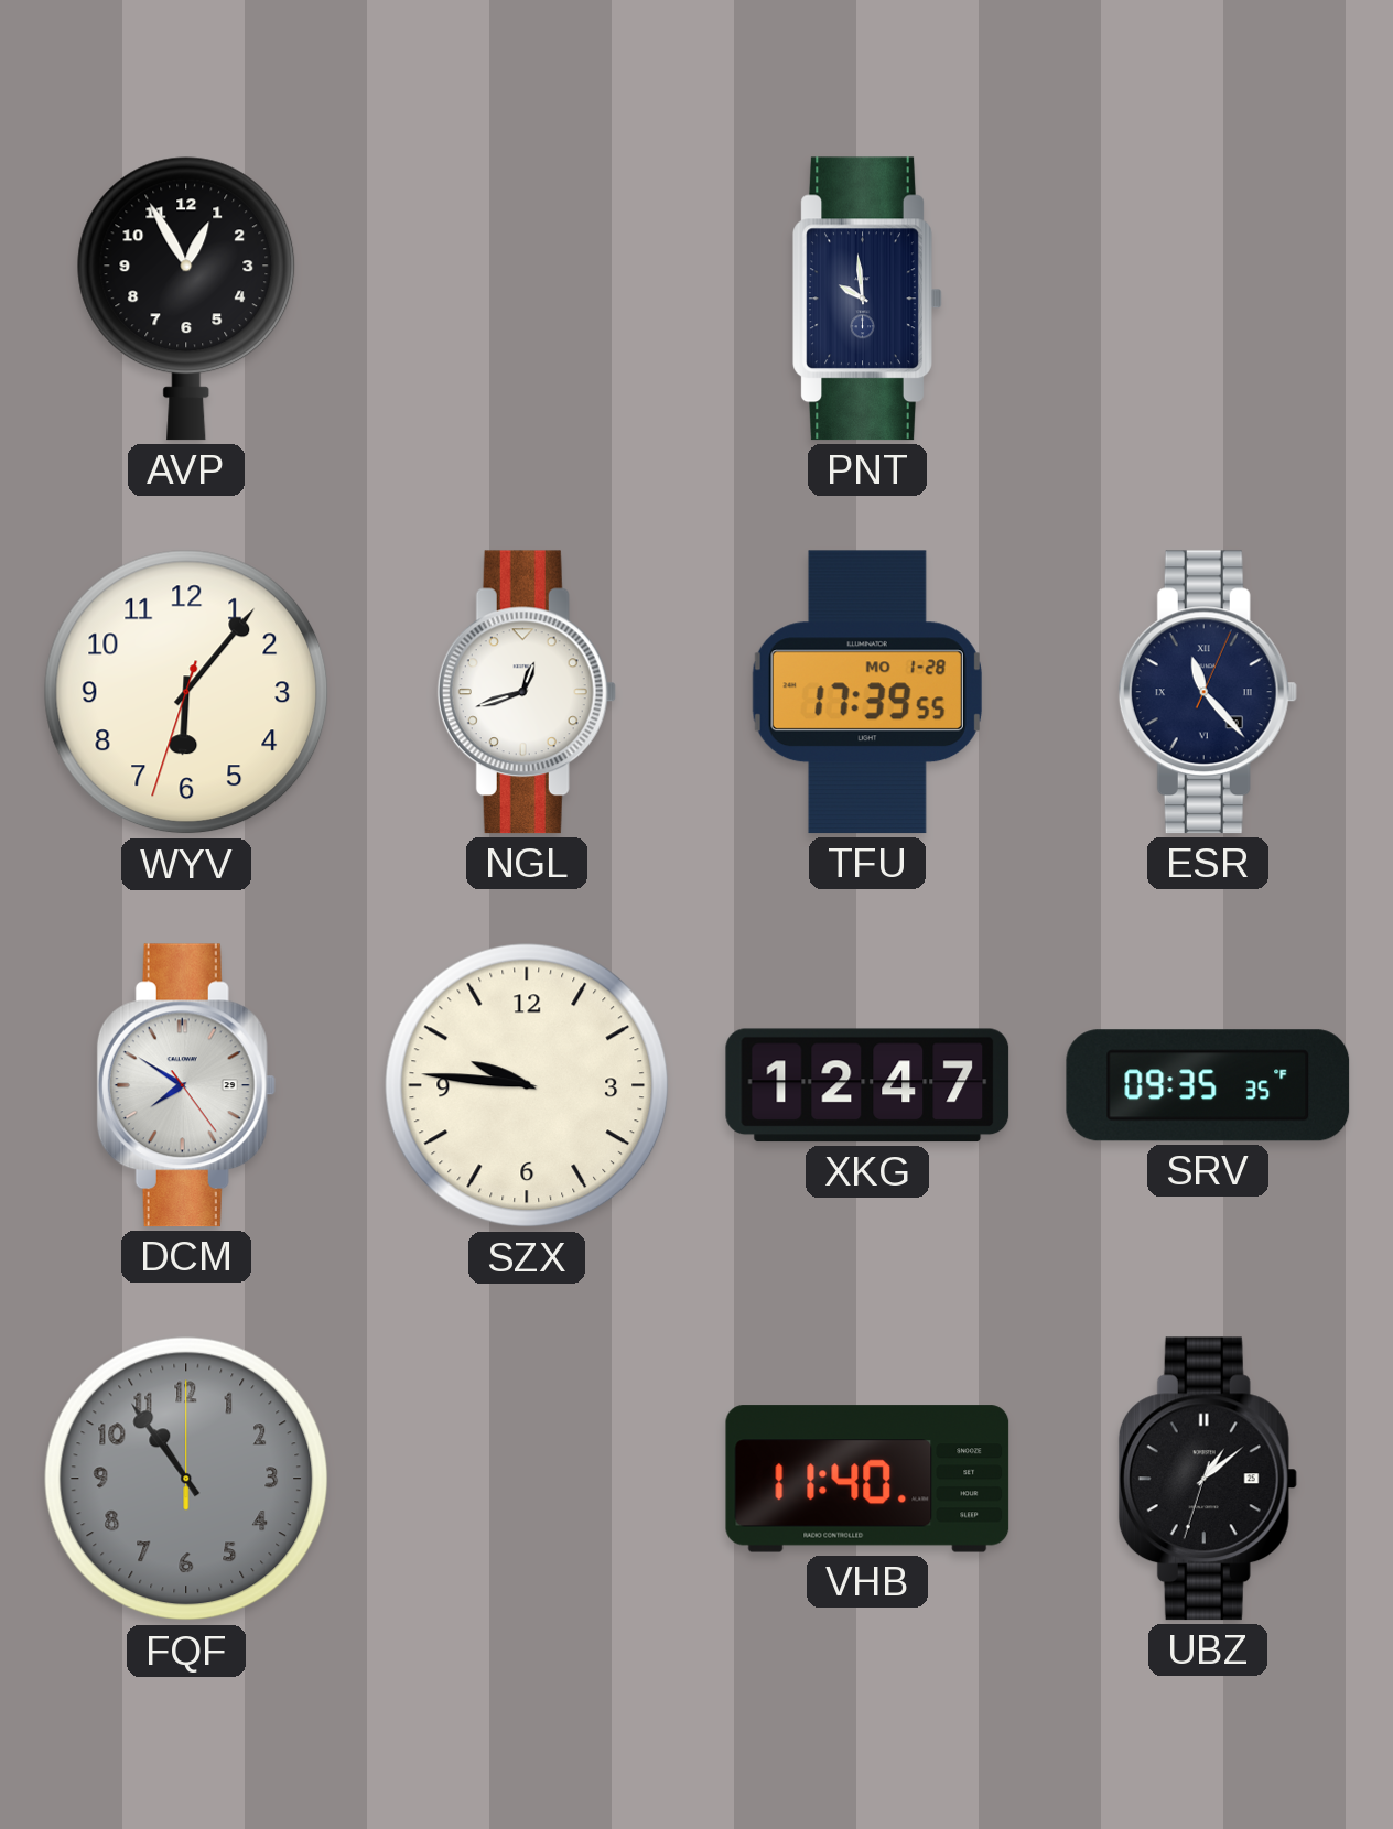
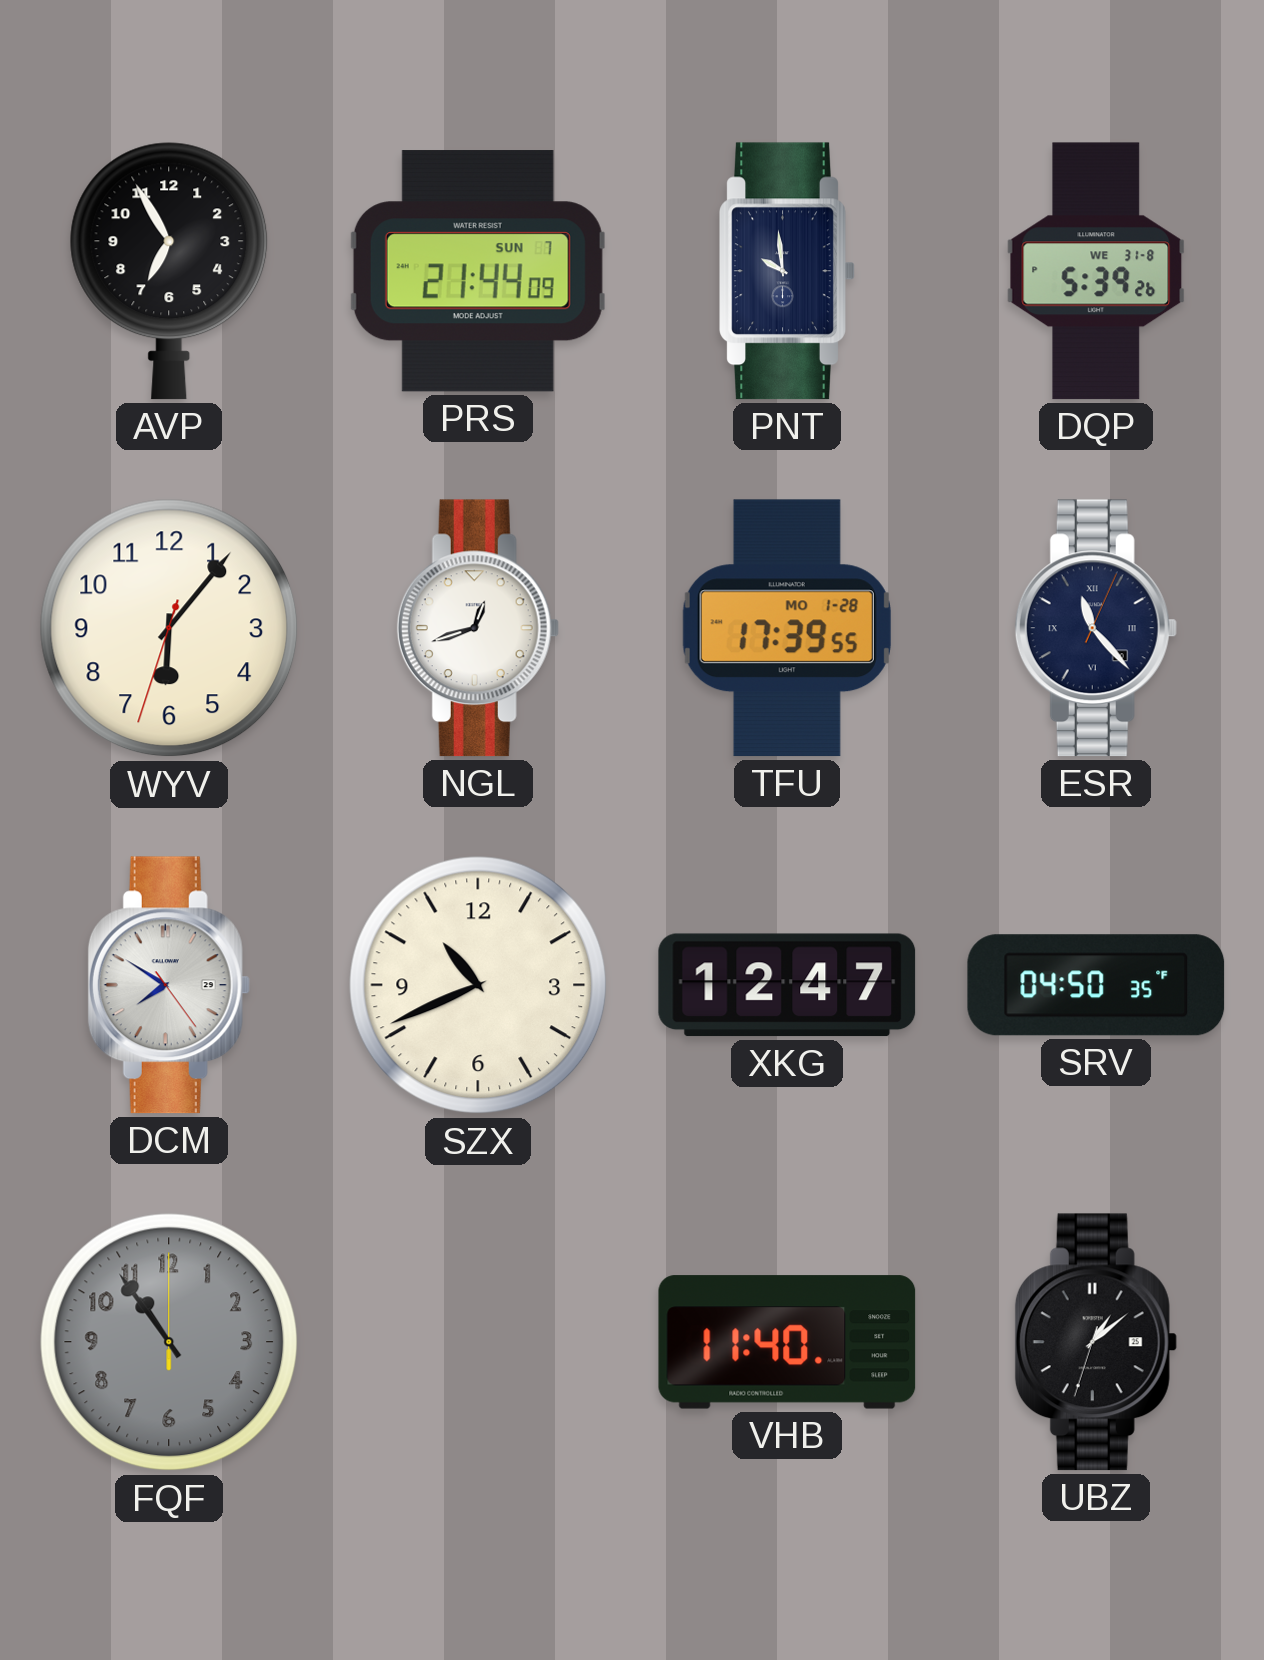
AVP: 12:55 -> 6:55 (169, 271)
PRS: none -> 21:44 (478, 271)
DQP: none -> 5:39 (1096, 271)
SZX: 9:46 -> 10:41 (478, 985)
SRV: 09:35 -> 04:50 (1096, 985)
